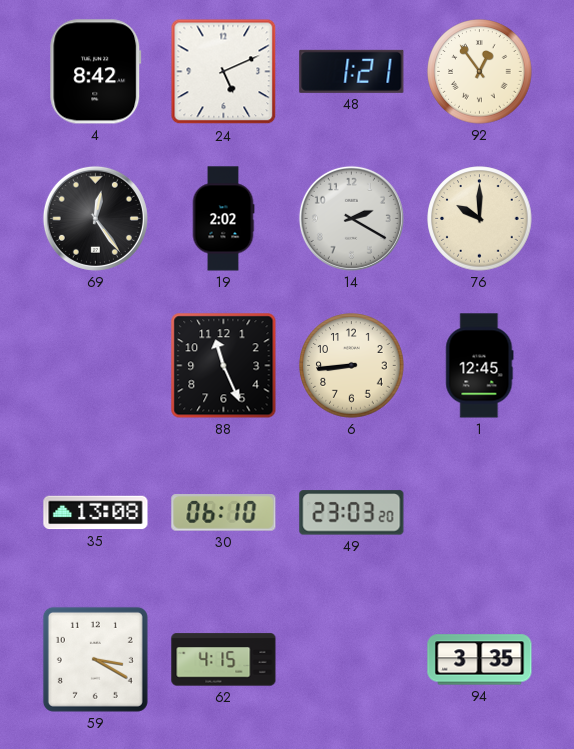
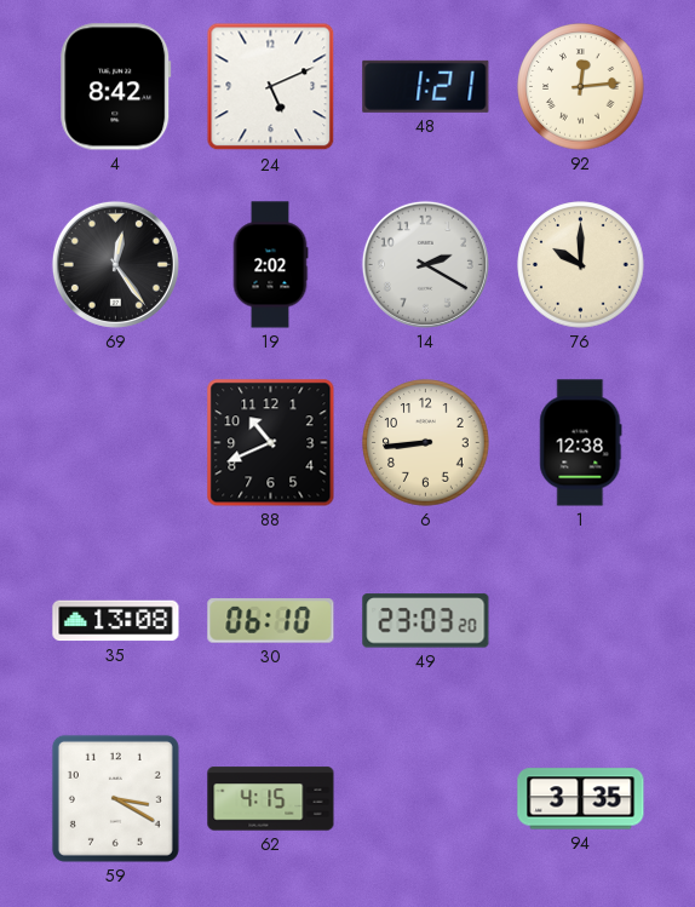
92: 12:54 -> 12:14 (581, 87)
88: 11:26 -> 10:41 (271, 443)
1: 12:45 -> 12:38 (581, 443)
